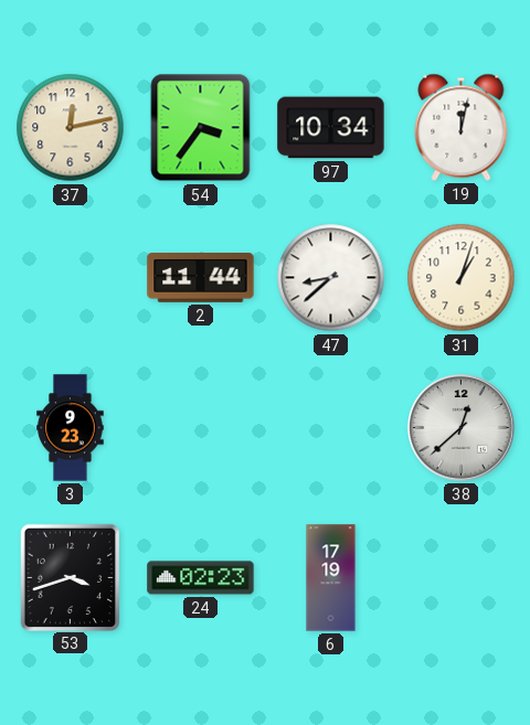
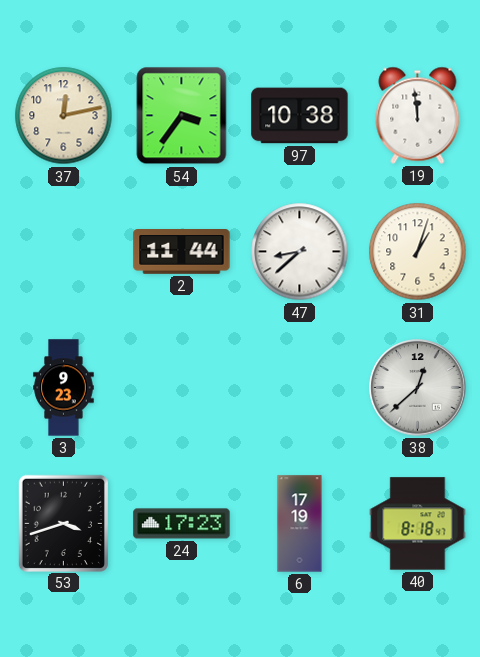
97: 10:34 -> 10:38 (300, 116)
19: 12:02 -> 11:59 (418, 115)
24: 02:23 -> 17:23 (182, 524)
40: none -> 8:18 (418, 524)
